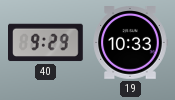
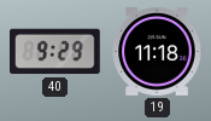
19: 10:33 -> 11:18 (157, 52)
